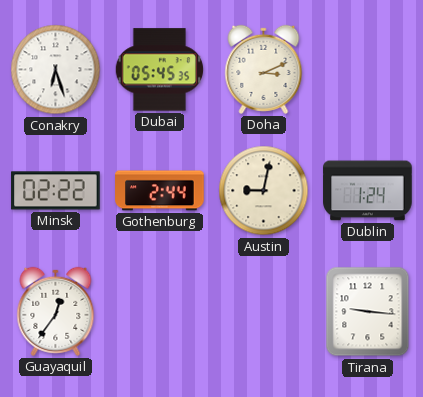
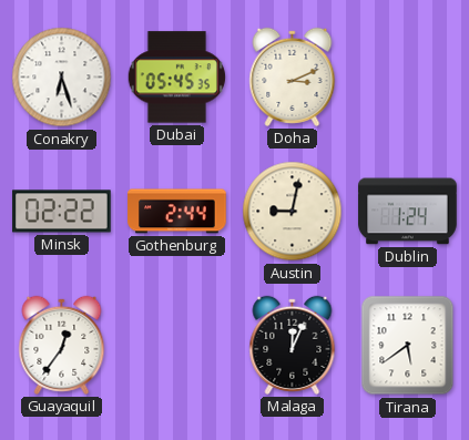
Malaga: none -> 12:04 (293, 345)
Tirana: 9:16 -> 5:39 (408, 346)
